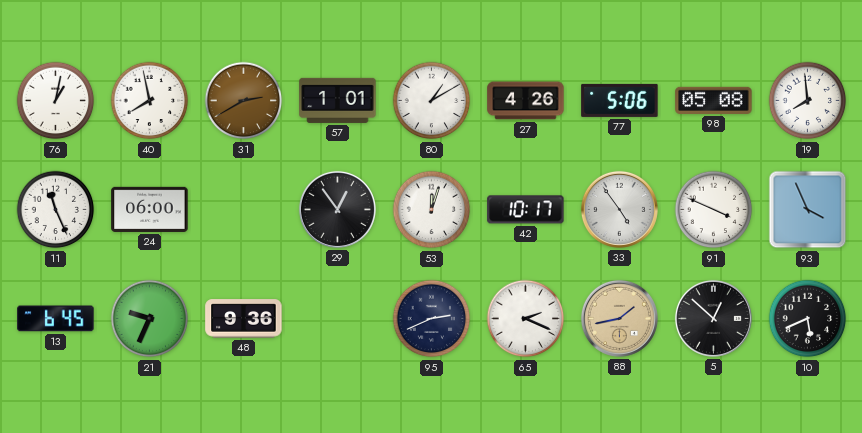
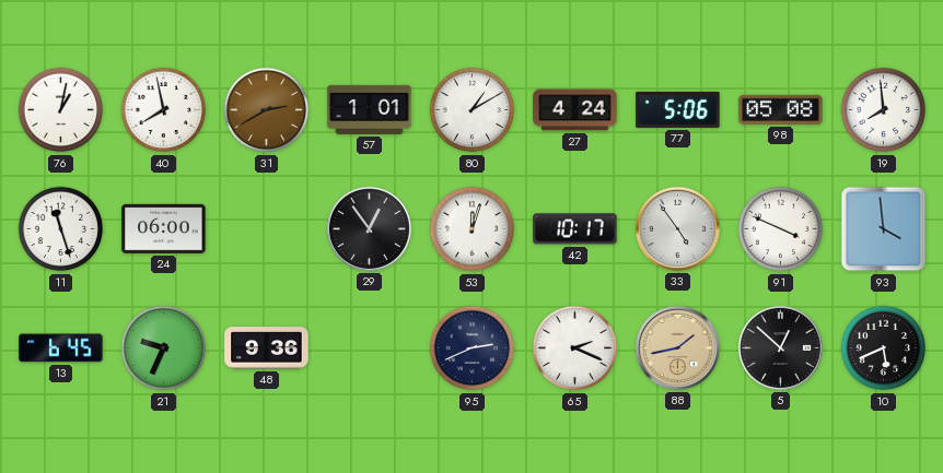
27: 4:26 -> 4:24 (575, 110)
11: 11:26 -> 11:27 (61, 229)
93: 3:56 -> 3:59 (884, 229)
